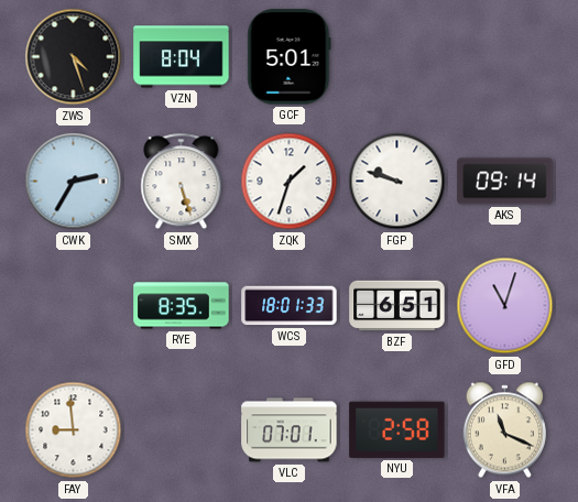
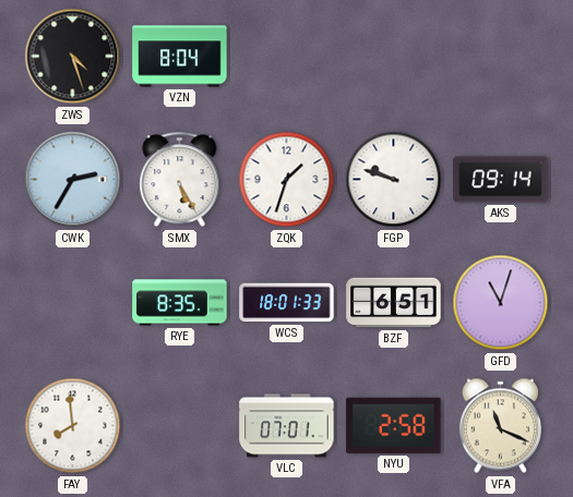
GCF: 5:01 -> none (290, 57)
SMX: 5:27 -> 5:25 (180, 180)
FAY: 8:59 -> 7:59 (73, 426)
